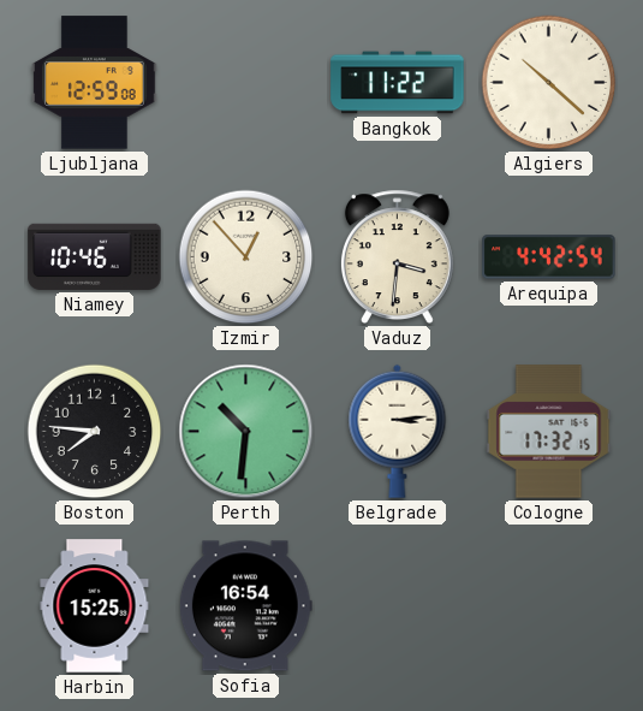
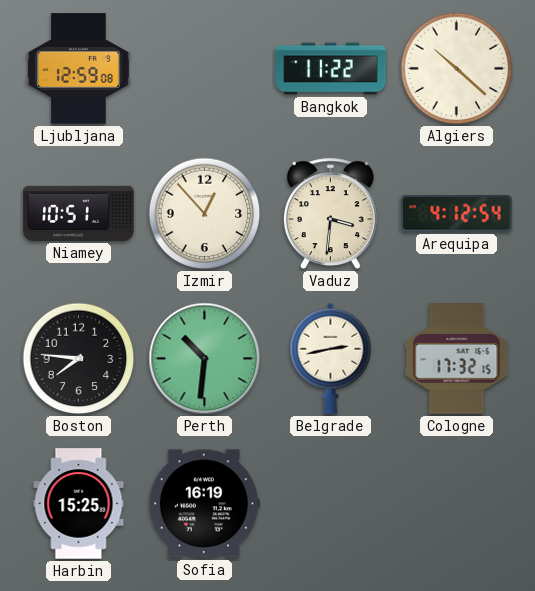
Niamey: 10:46 -> 10:51 (79, 213)
Arequipa: 4:42 -> 4:12 (457, 214)
Belgrade: 3:14 -> 2:43 (331, 358)
Sofia: 16:54 -> 16:19 (204, 504)
